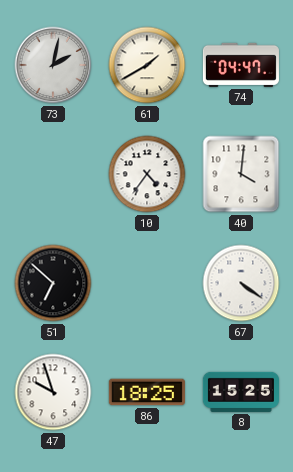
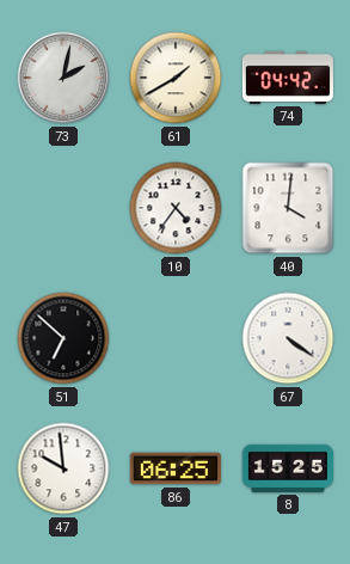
74: 04:47 -> 04:42 (288, 78)
47: 9:57 -> 9:59 (63, 468)
86: 18:25 -> 06:25 (176, 468)
